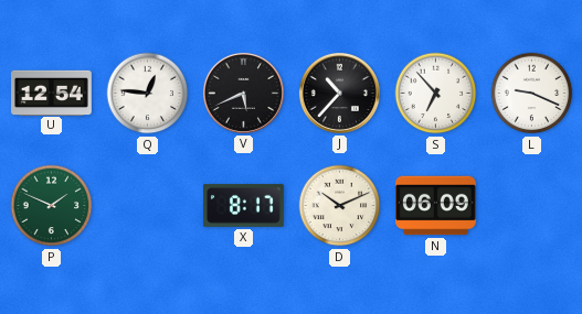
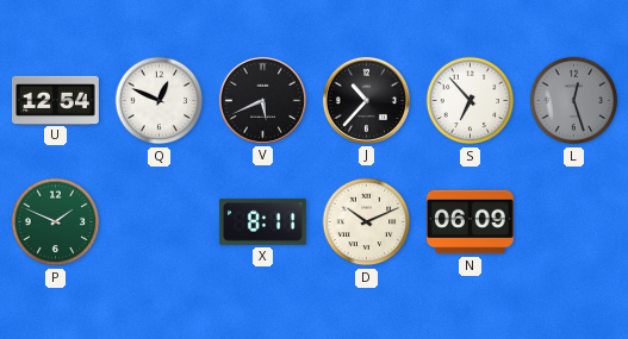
Q: 12:46 -> 12:49 (160, 101)
L: 9:19 -> 12:27 (574, 101)
L dial: white -> grey (574, 101)
X: 8:17 -> 8:11 (262, 221)
